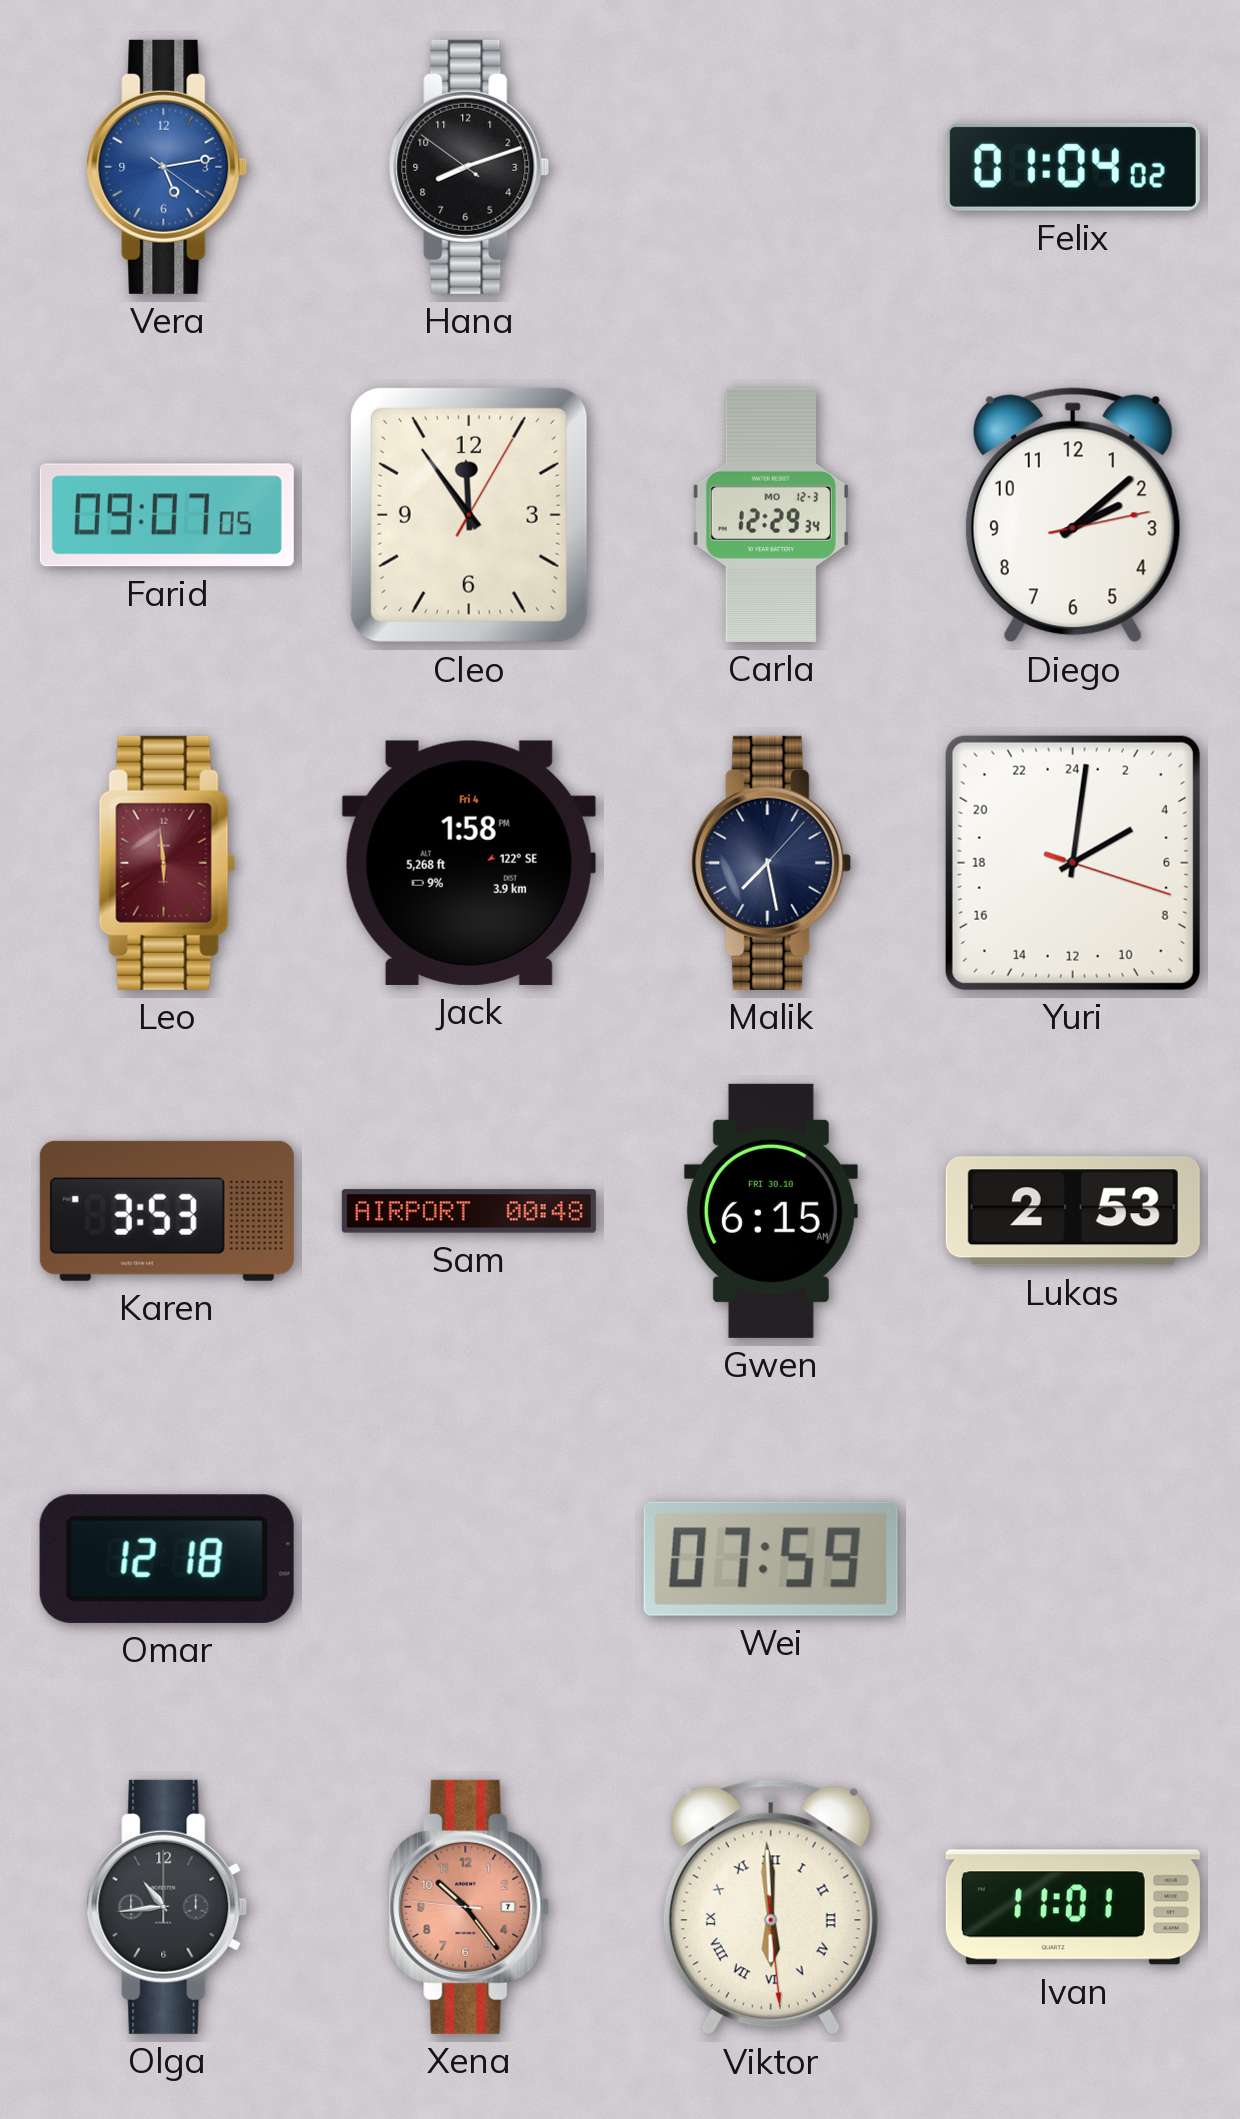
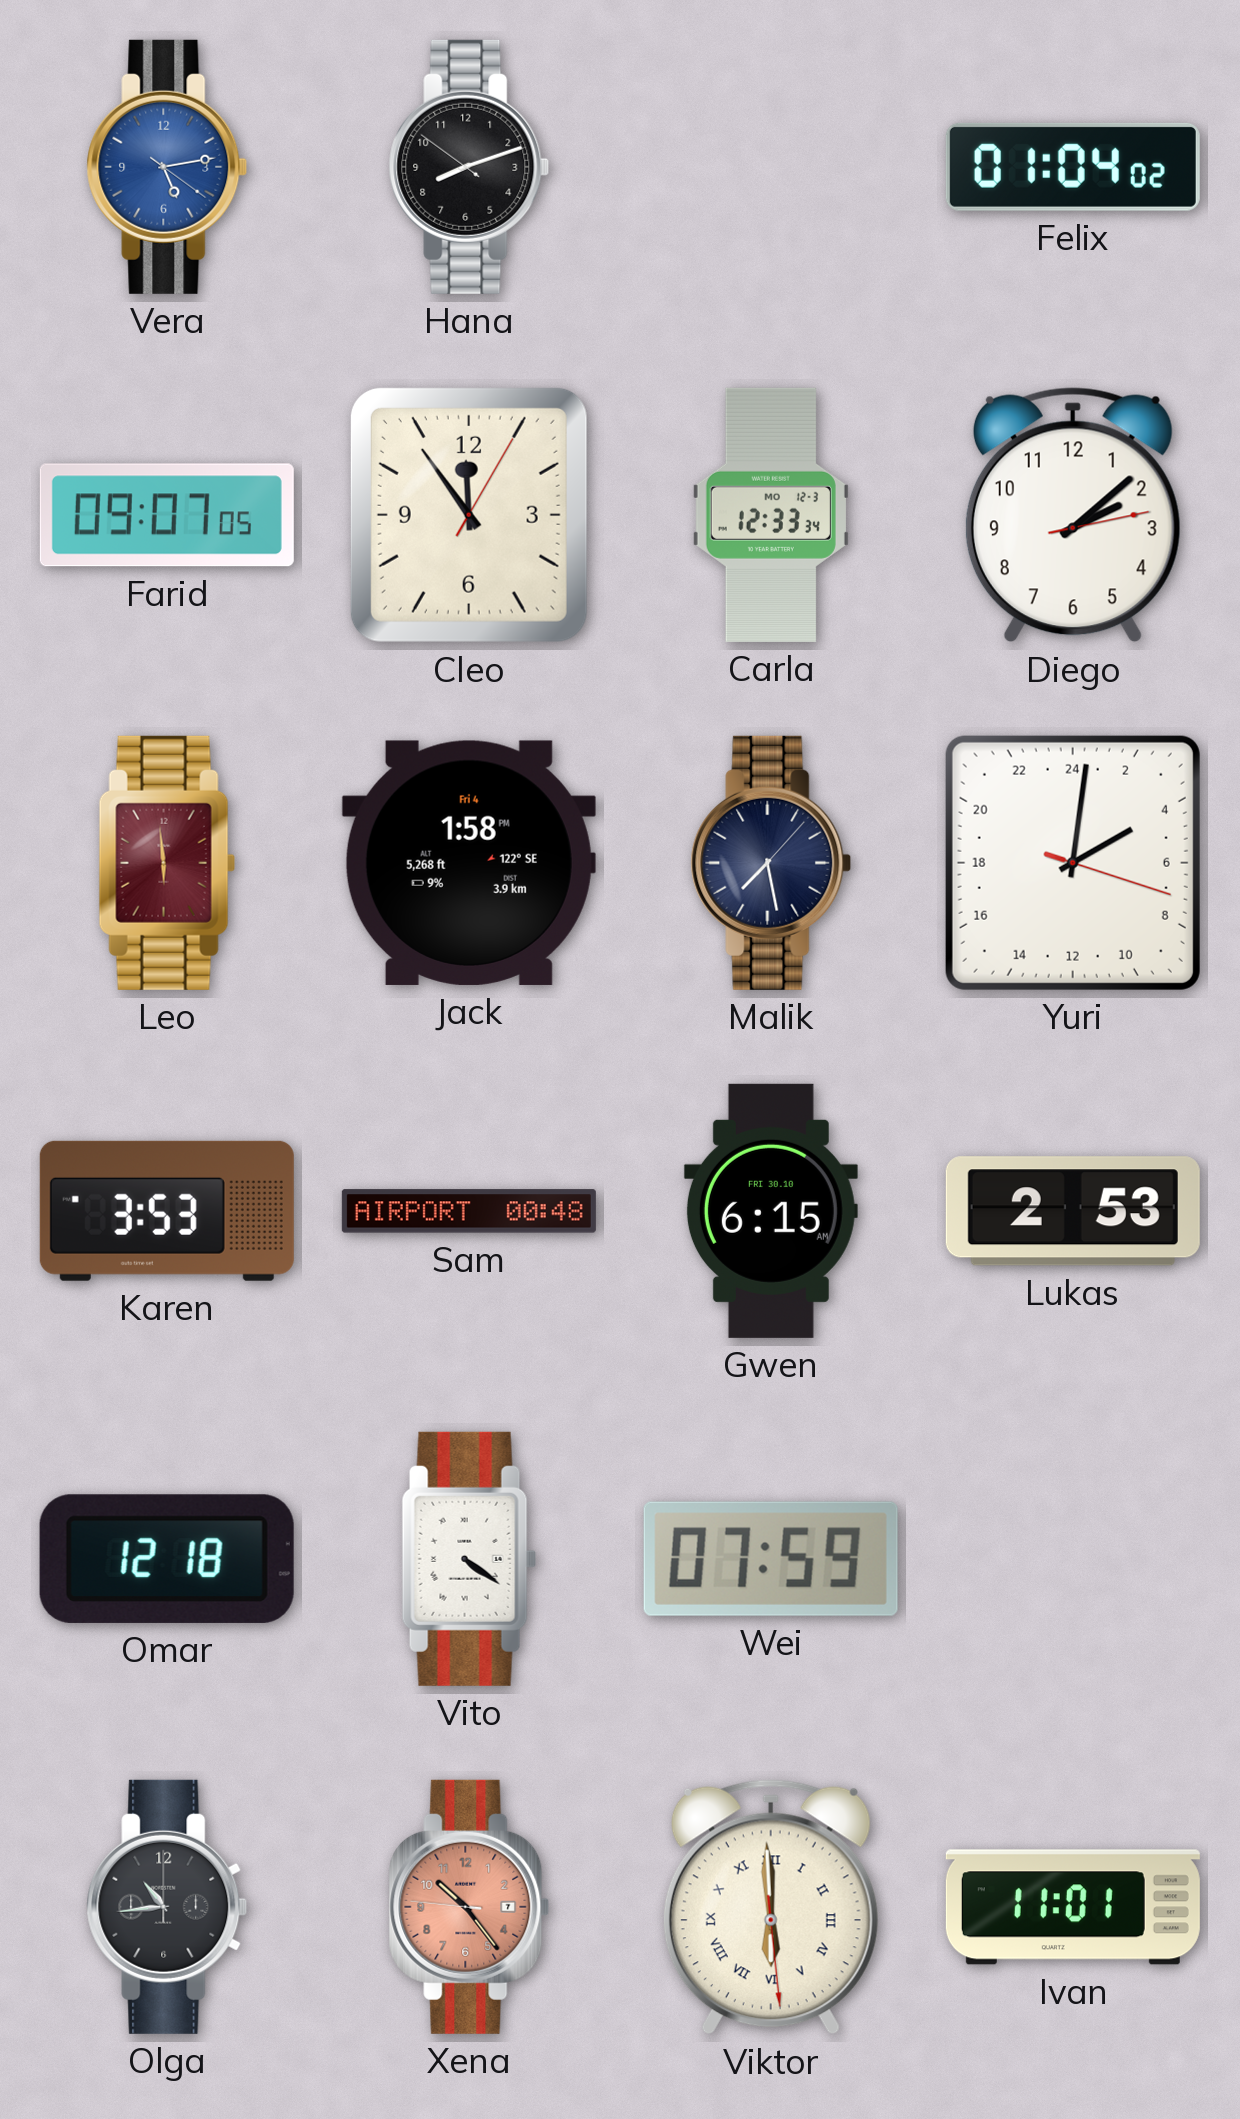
Carla: 12:29 -> 12:33 (771, 515)
Vito: none -> 4:21 (469, 1559)
